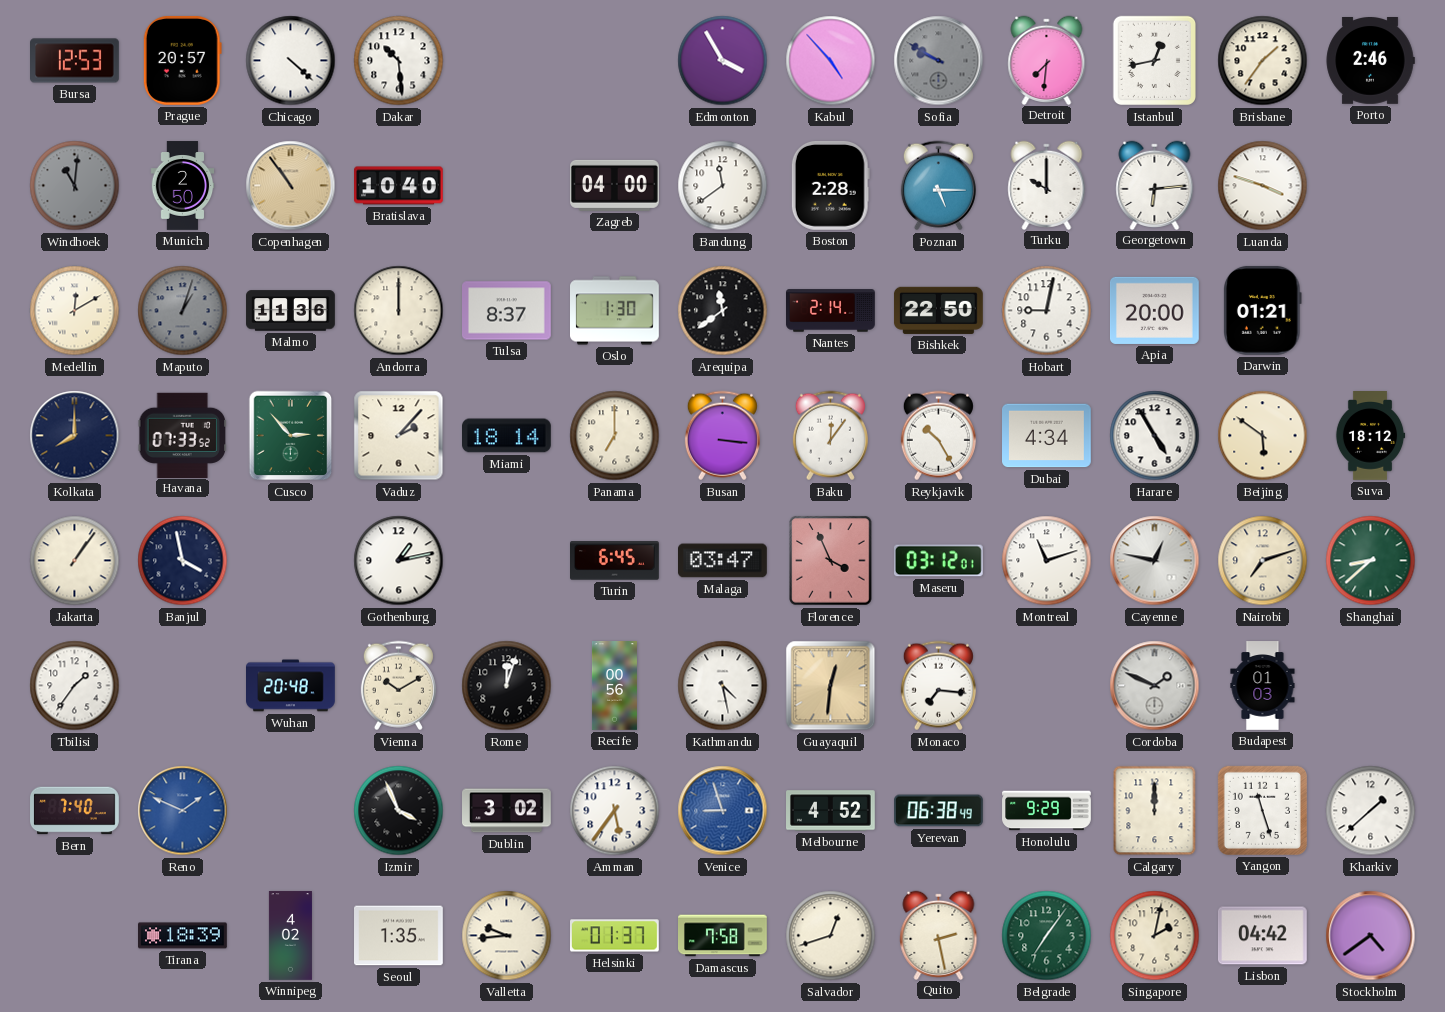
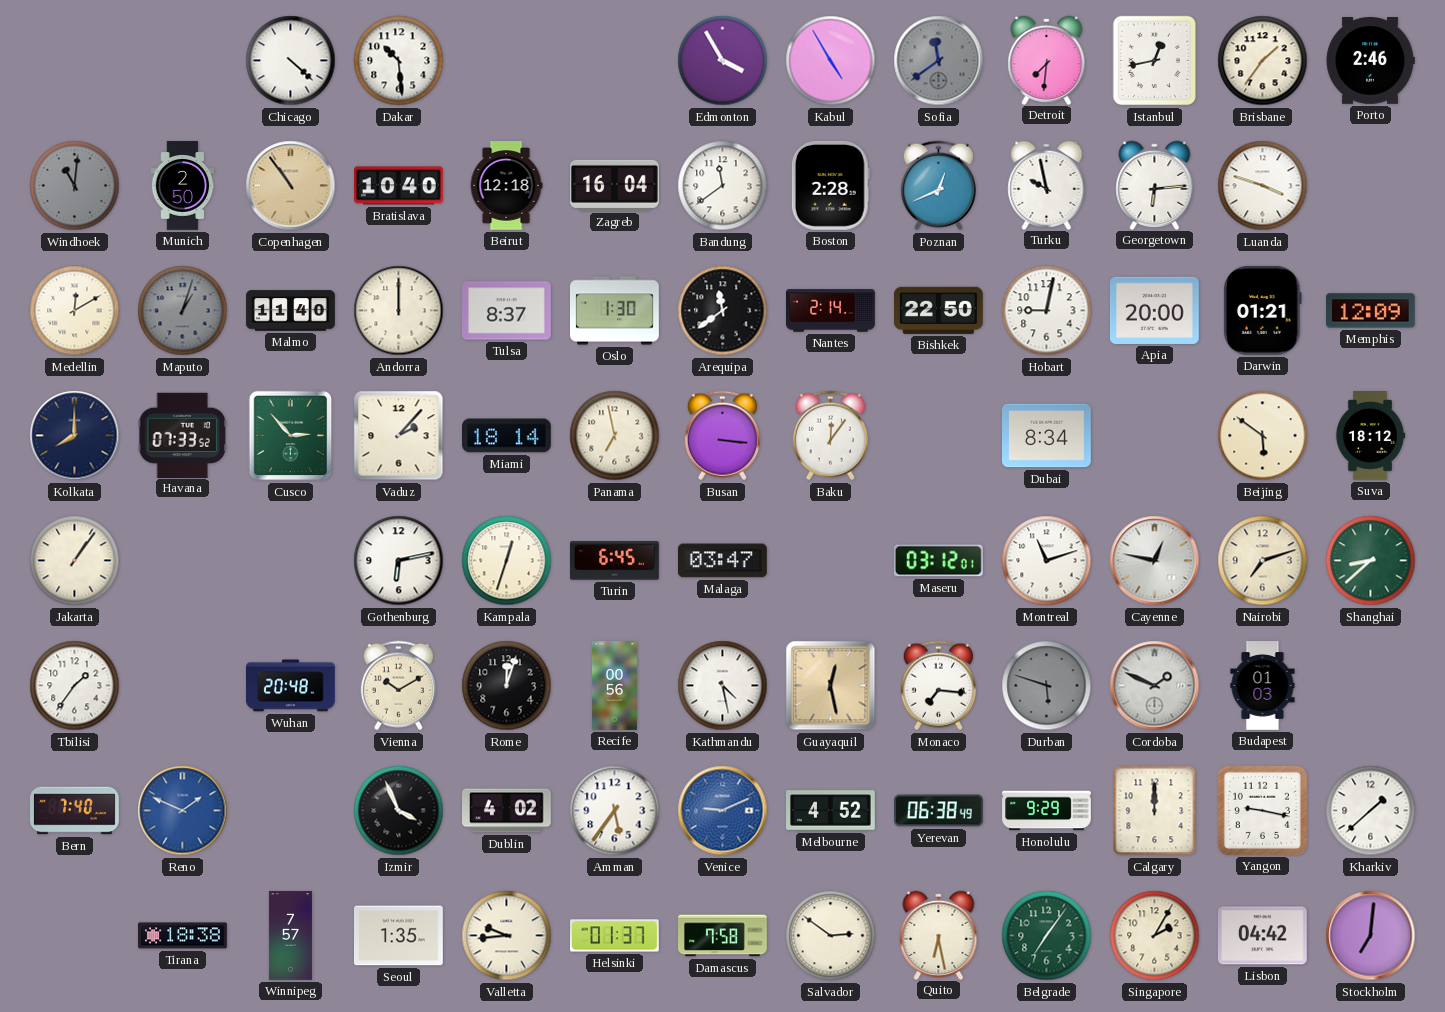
Bursa: 12:53 -> none (75, 61)
Prague: 20:57 -> none (182, 60)
Kabul: 4:53 -> 4:55 (831, 61)
Sofia: 9:50 -> 11:39 (939, 61)
Beirut: none -> 12:18 (506, 186)
Zagreb: 04:00 -> 16:04 (615, 185)
Poznan: 5:15 -> 12:41 (938, 186)
Turku: 10:00 -> 9:58 (1047, 185)
Malmo: 11:36 -> 11:40 (291, 311)
Memphis: none -> 12:09 (1371, 311)
Panama: 7:00 -> 6:58 (615, 436)
Reykjavik: 10:25 -> none (938, 436)
Dubai: 4:34 -> 8:34 (1047, 436)
Harare: 4:55 -> none (1155, 436)
Banjul: 3:58 -> none (183, 561)
Gothenburg: 1:13 -> 6:13 (399, 561)
Kampala: none -> 12:33 (507, 561)
Florence: 3:56 -> none (831, 561)
Guayaquil: 12:31 -> 12:28 (831, 686)
Durban: none -> 5:48 (1047, 686)
Dublin: 3:02 -> 4:02 (507, 811)
Venice: 8:57 -> 9:11 (723, 811)
Yangon: 11:27 -> 9:17 (1262, 810)
Tirana: 18:39 -> 18:38 (183, 936)
Winnipeg: 4:02 -> 7:57 (290, 936)
Salvador: 12:42 -> 2:51 (831, 936)
Quito: 2:28 -> 6:28 (939, 935)
Singapore: 2:02 -> 2:05 (1155, 936)
Stockholm: 4:39 -> 7:01 (1371, 936)
